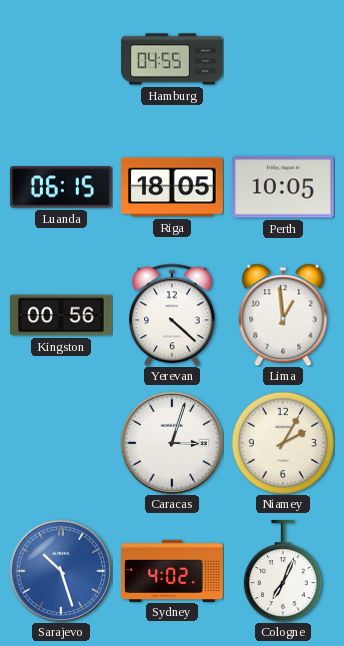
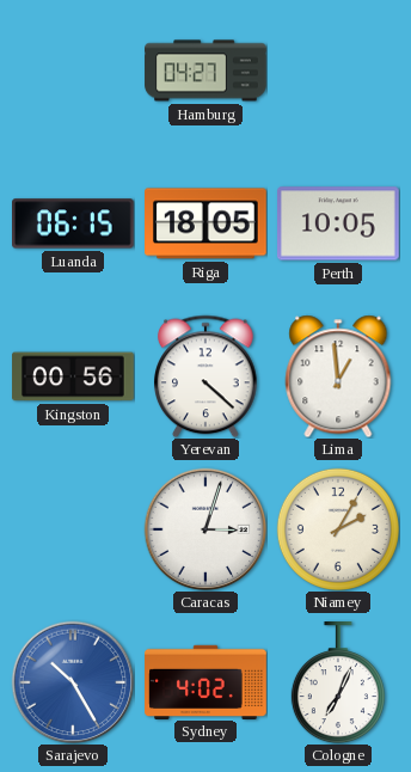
Hamburg: 04:55 -> 04:27 (205, 71)
Sarajevo: 10:27 -> 10:25 (73, 682)
